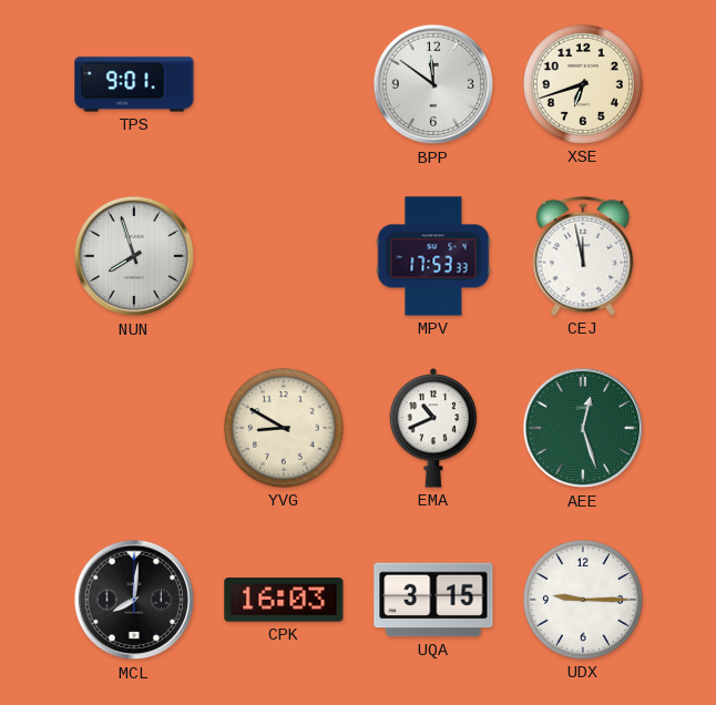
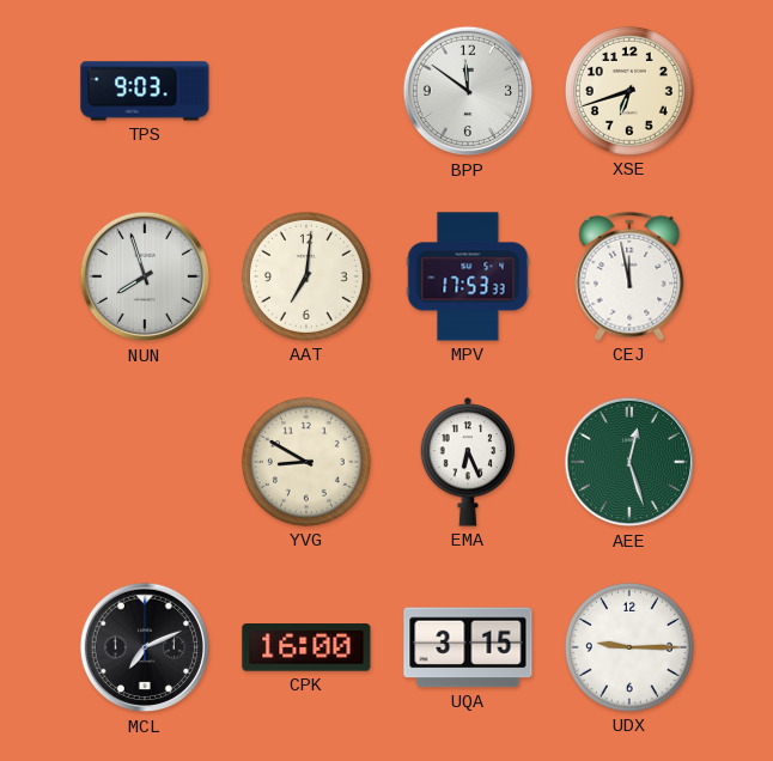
TPS: 9:01 -> 9:03 (145, 91)
AAT: none -> 7:01 (306, 276)
EMA: 10:41 -> 6:26 (468, 462)
MCL: 8:01 -> 7:11 (145, 647)
CPK: 16:03 -> 16:00 (306, 647)
